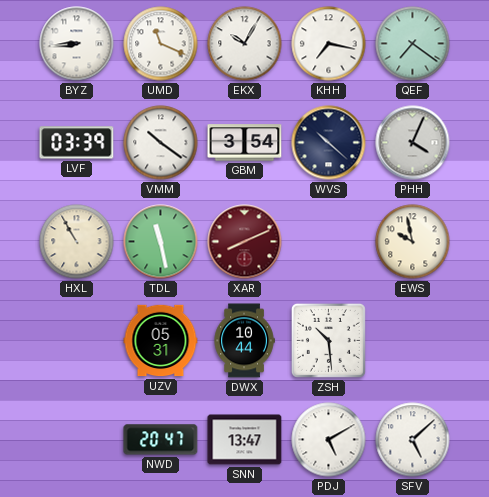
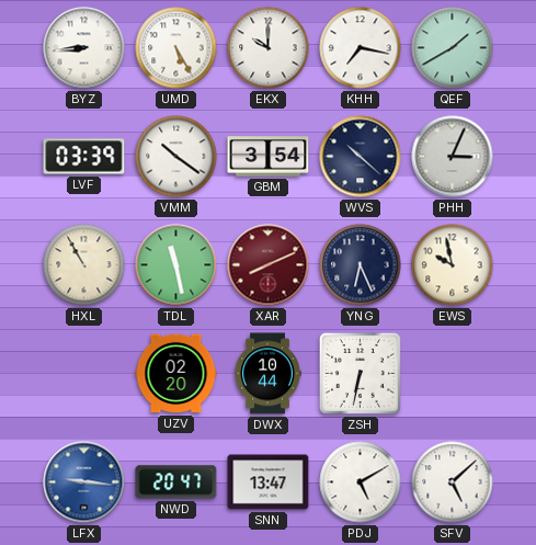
UMD: 11:19 -> 5:25 (176, 48)
EKX: 10:05 -> 10:00 (269, 48)
QEF: 7:21 -> 1:40 (453, 48)
PHH: 4:04 -> 3:04 (453, 157)
YNG: none -> 6:26 (361, 265)
UZV: 05:31 -> 02:20 (176, 374)
ZSH: 10:29 -> 6:32 (360, 373)
LFX: none -> 9:16 (84, 482)
